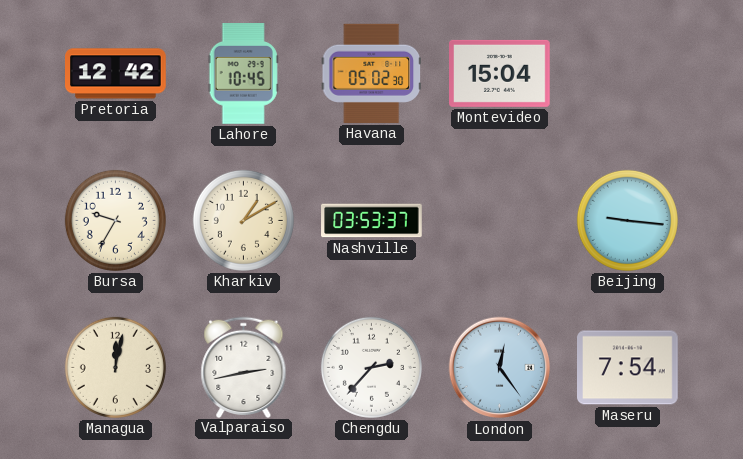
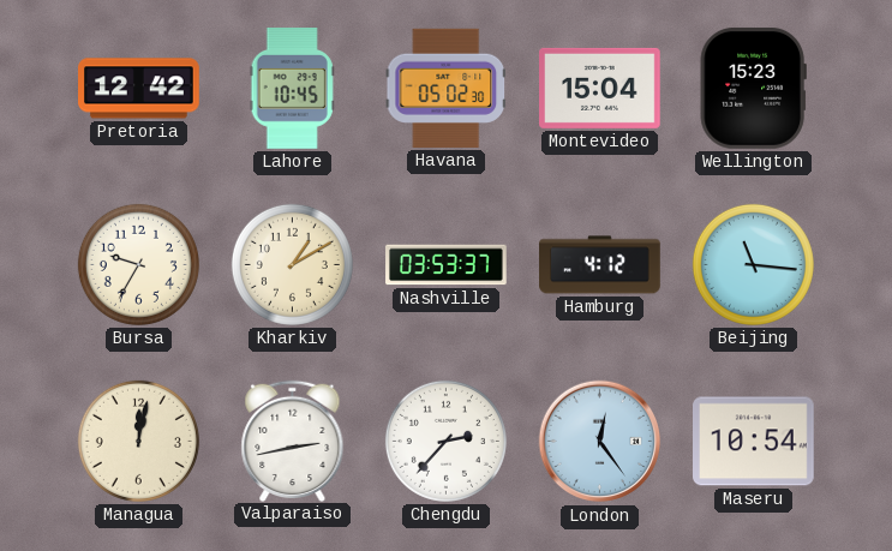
Wellington: none -> 15:23 (753, 88)
Hamburg: none -> 4:12 (600, 265)
Beijing: 9:16 -> 11:16 (753, 264)
Maseru: 7:54 -> 10:54 (754, 442)
